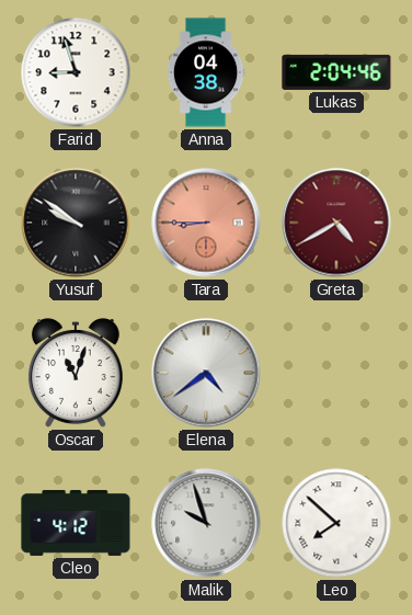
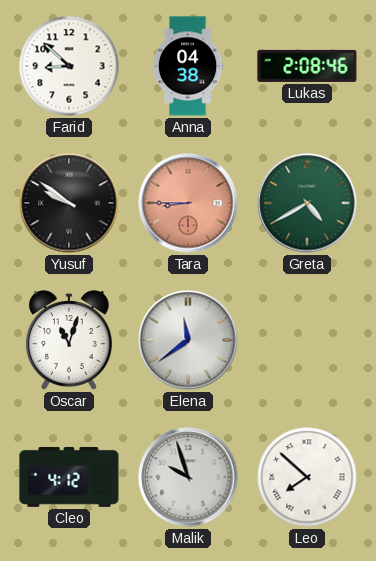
Farid: 8:57 -> 8:52 (69, 66)
Lukas: 2:04 -> 2:08 (307, 66)
Greta dial: burgundy -> green (307, 203)
Elena: 4:39 -> 11:39 (188, 340)
